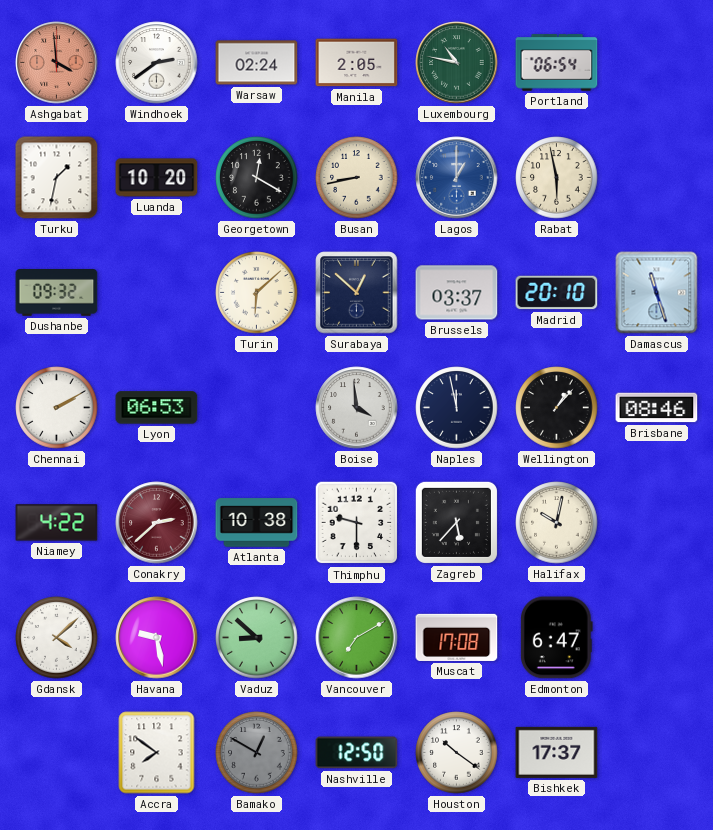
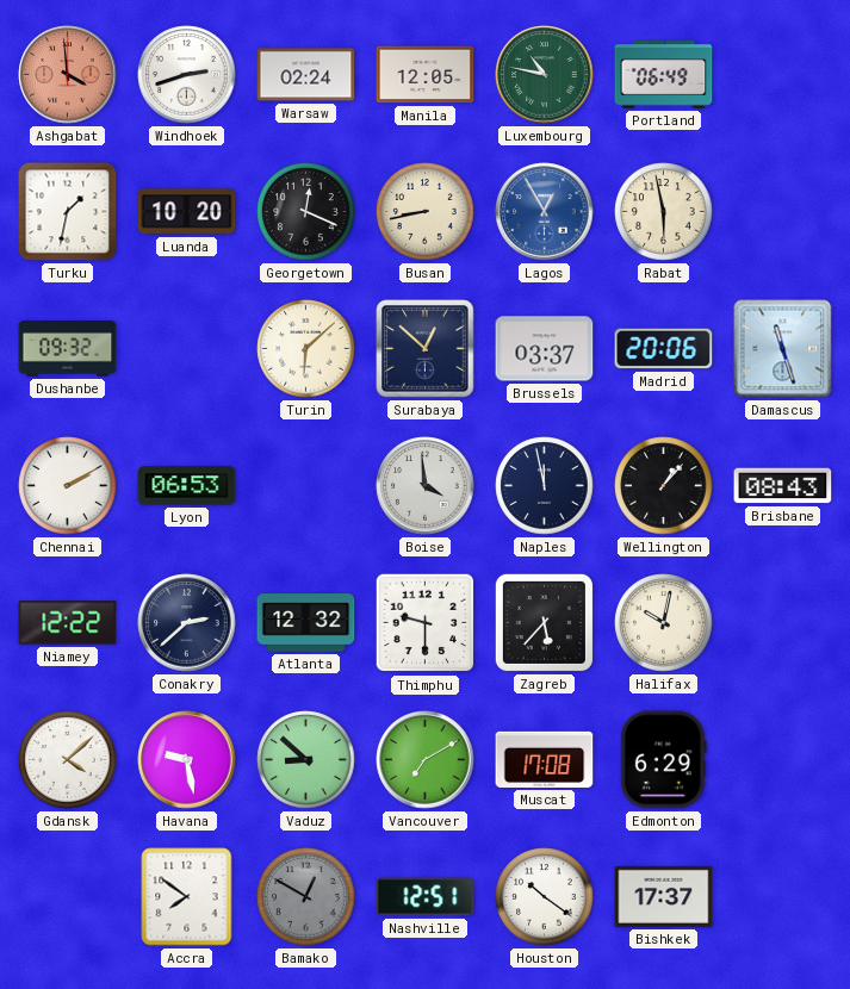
Windhoek: 2:39 -> 2:42 (187, 75)
Manila: 2:05 -> 12:05 (426, 75)
Portland: 06:54 -> 06:49 (664, 75)
Georgetown: 12:20 -> 12:19 (306, 212)
Lagos: 1:00 -> 12:55 (545, 212)
Madrid: 20:10 -> 20:06 (664, 349)
Brisbane: 08:46 -> 08:43 (783, 486)
Niamey: 4:22 -> 12:22 (68, 623)
Conakry dial: burgundy -> navy (187, 623)
Atlanta: 10:38 -> 12:32 (306, 623)
Edmonton: 6:47 -> 6:29 (663, 760)
Nashville: 12:50 -> 12:51 (426, 897)
